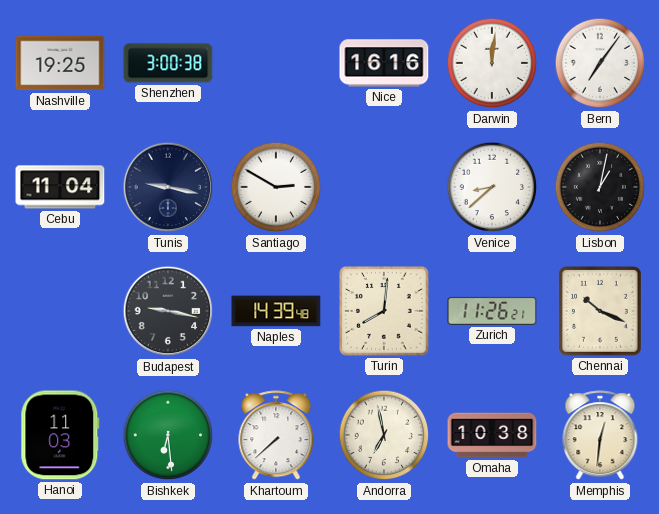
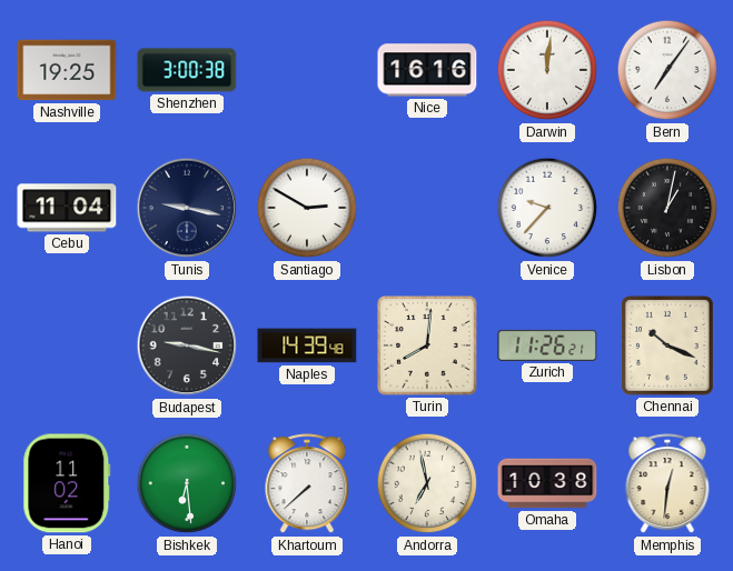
Venice: 8:38 -> 9:37 (547, 208)
Hanoi: 11:03 -> 11:02 (67, 483)
